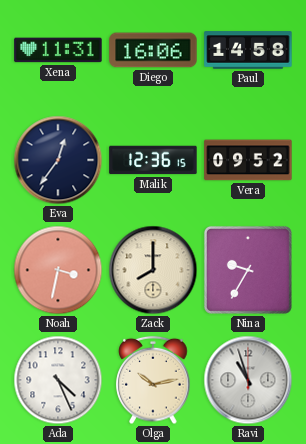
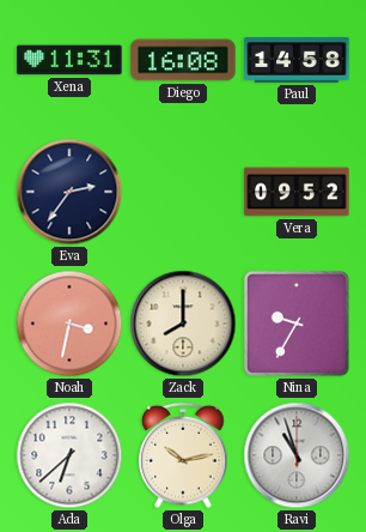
Diego: 16:06 -> 16:08 (183, 60)
Eva: 12:36 -> 2:36 (69, 192)
Malik: 12:36 -> none (153, 160)
Ada: 4:26 -> 6:38 (69, 455)
